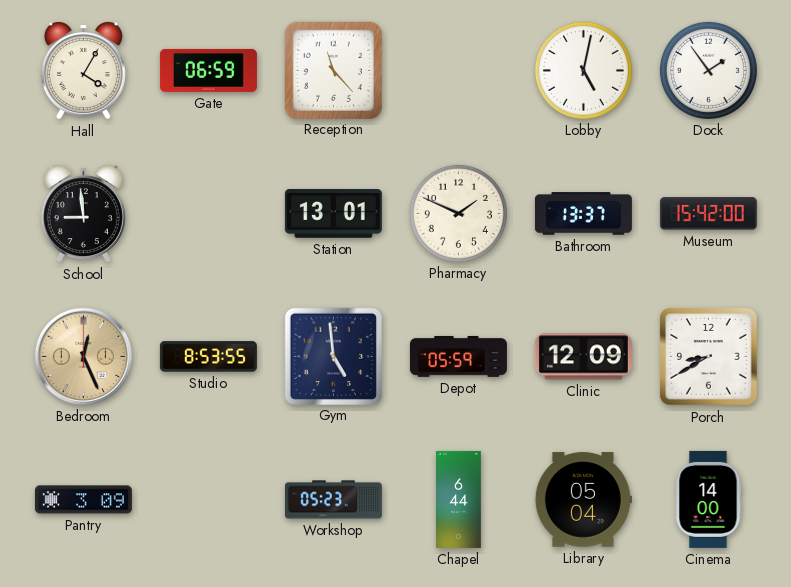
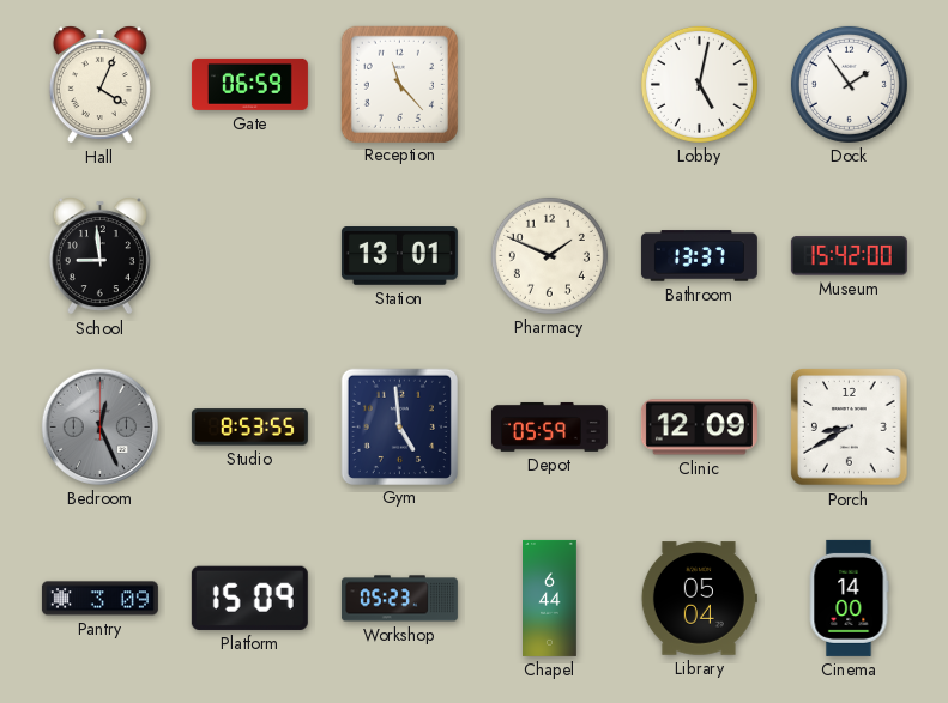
Hall: 4:05 -> 4:04 (99, 85)
Bedroom dial: champagne -> grey (99, 426)
Platform: none -> 15:09 (249, 598)
